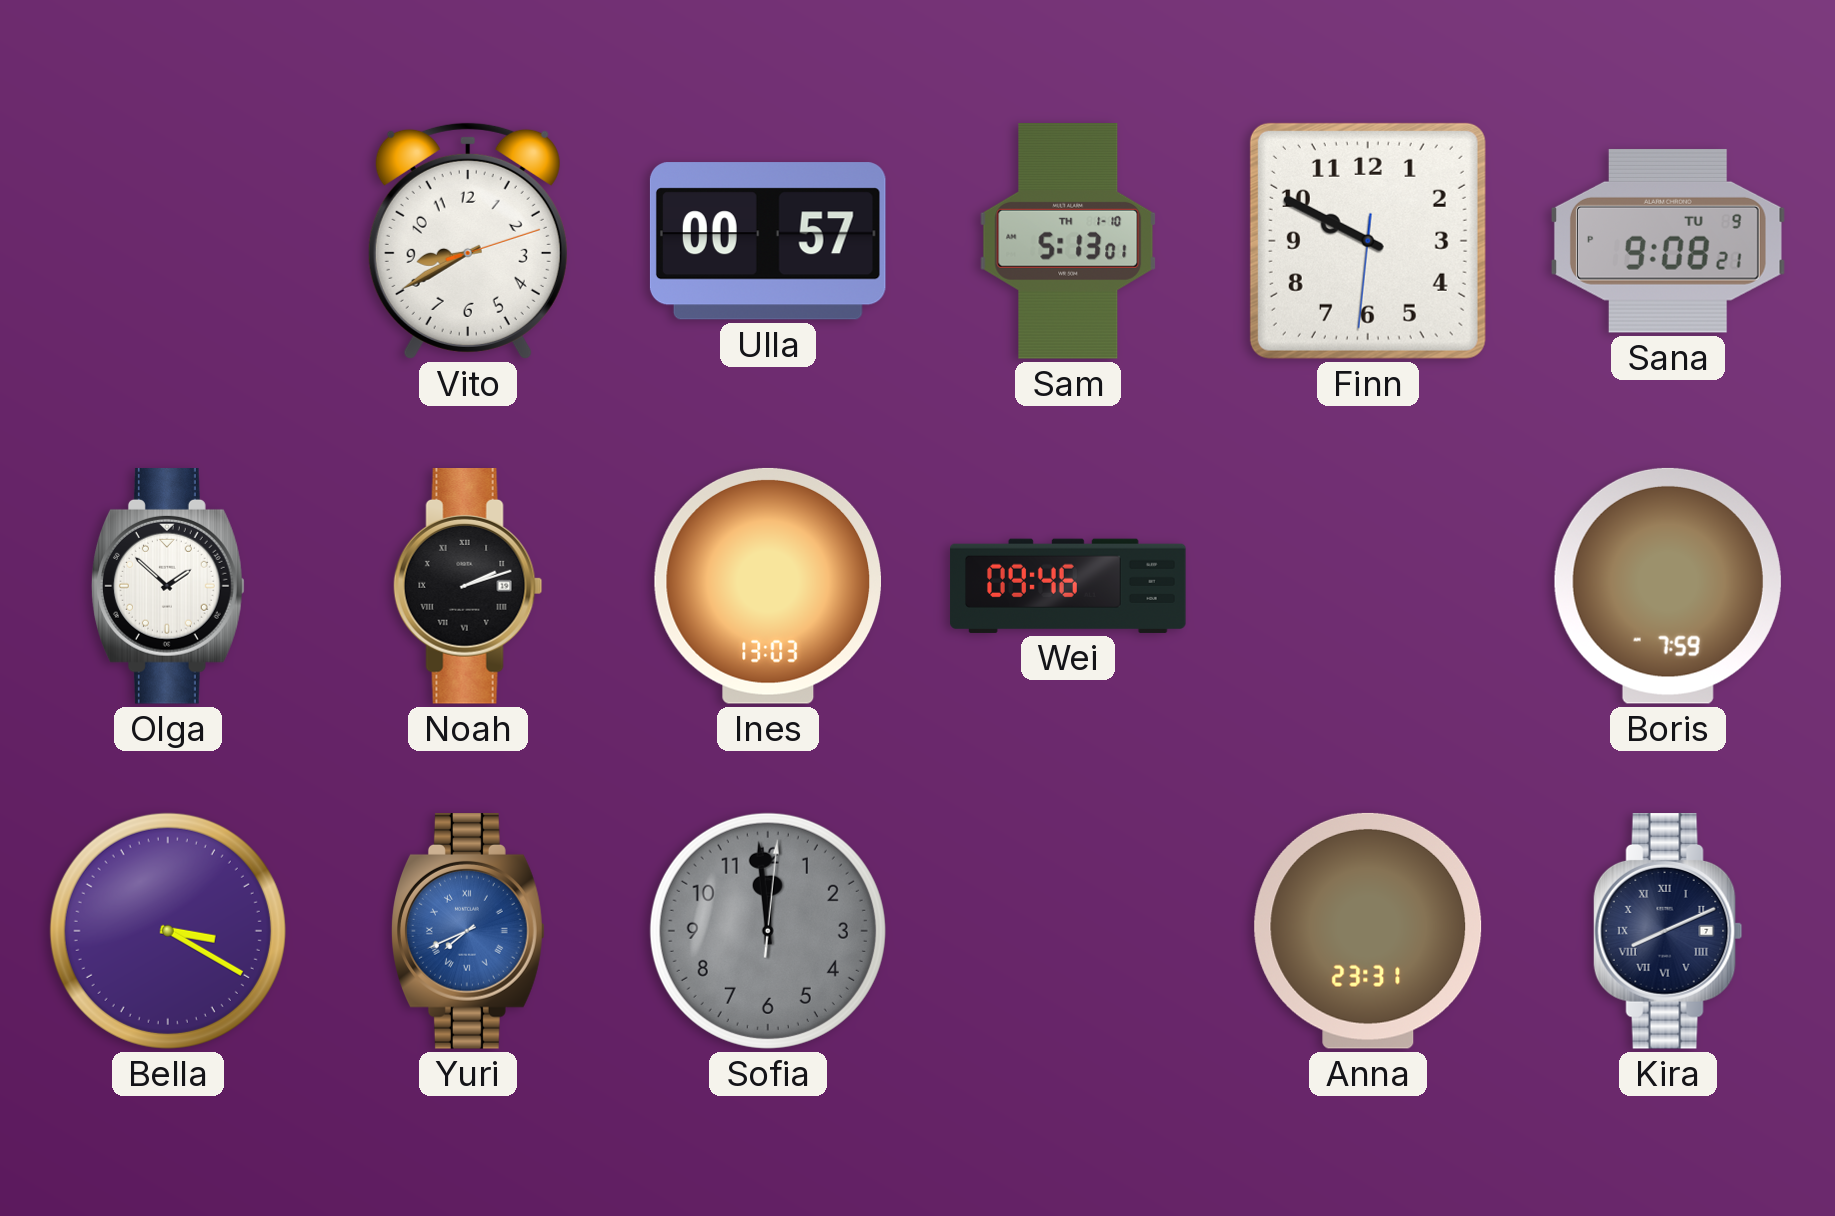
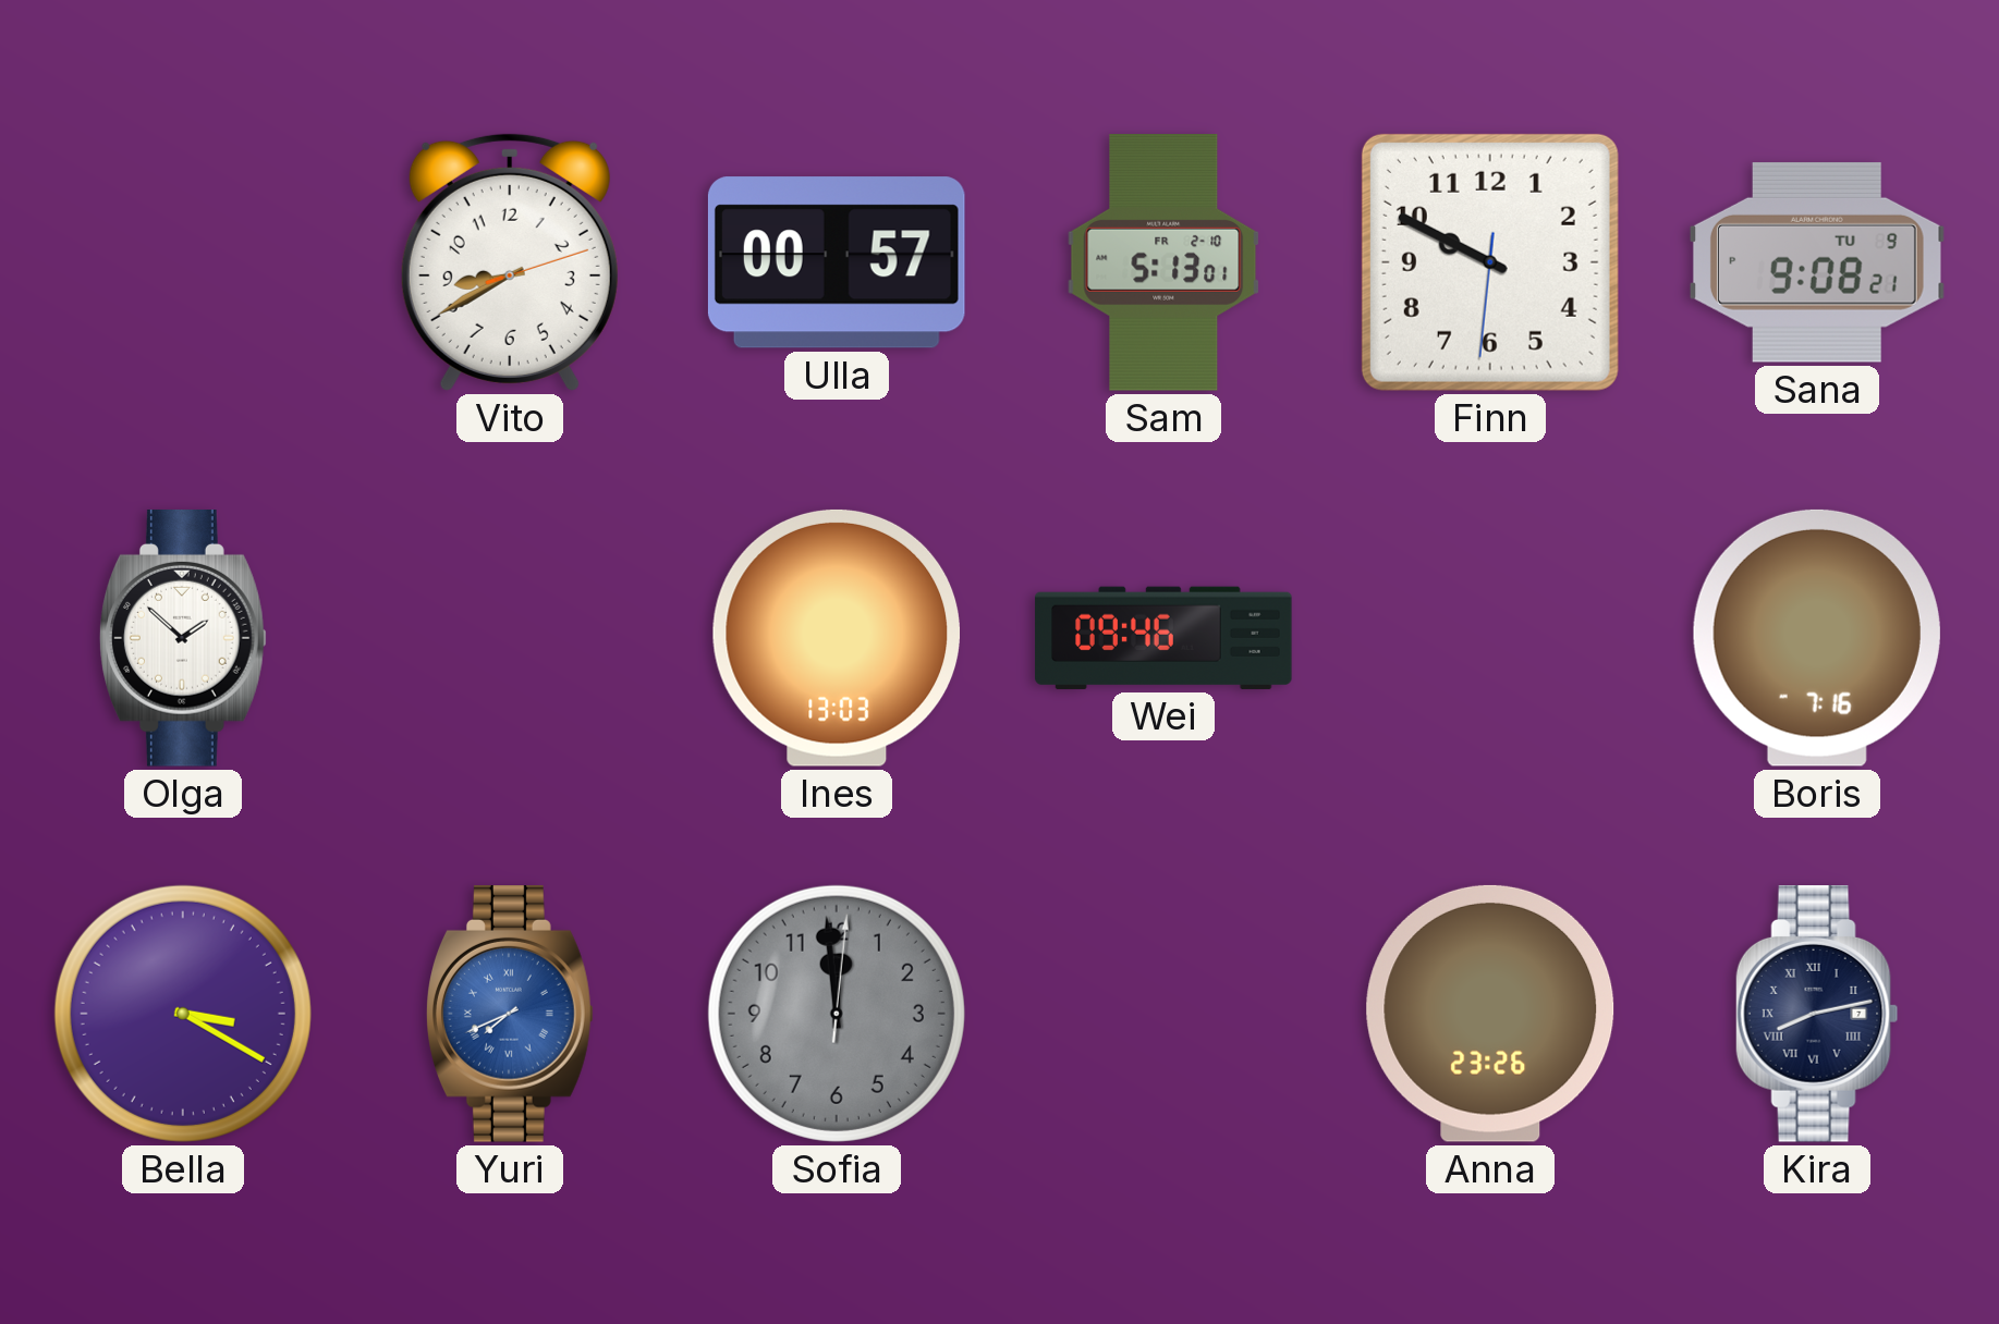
Sam date: TH 1-10 -> FR 2-10 (1163, 263)
Noah: 2:12 -> none (468, 587)
Boris: 7:59 -> 7:16 (1817, 638)
Anna: 23:31 -> 23:26 (1490, 1014)
Kira: 8:11 -> 8:13 (1817, 1015)
